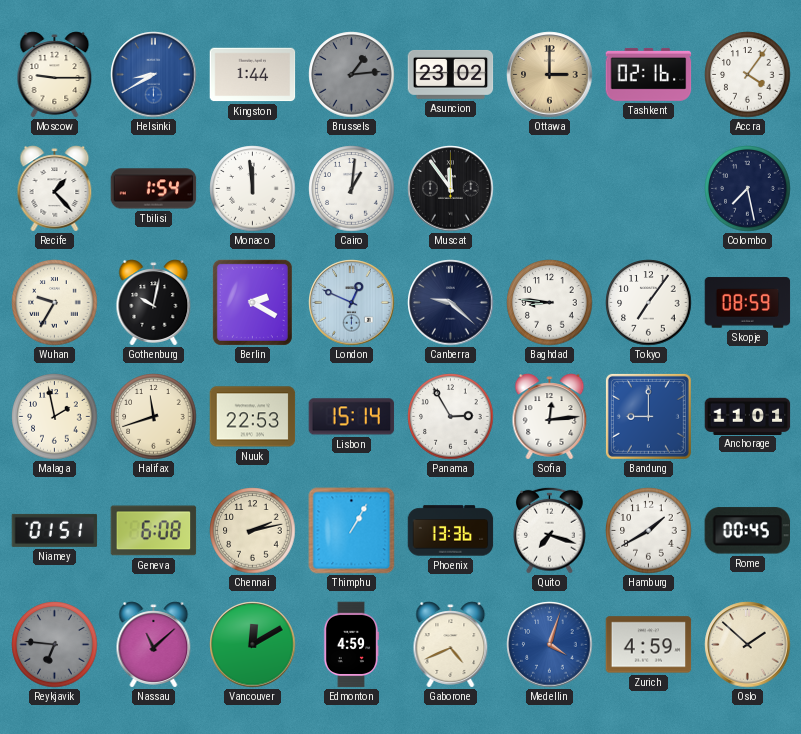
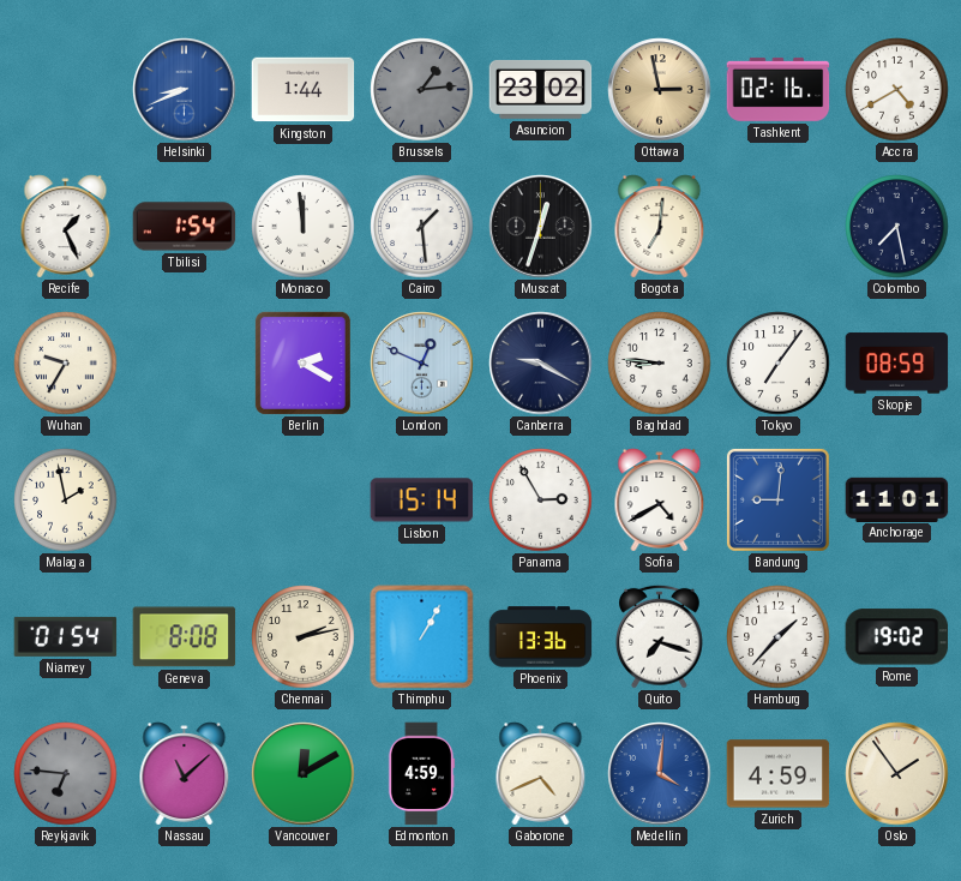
Moscow: 9:15 -> none (55, 75)
Helsinki: 8:40 -> 8:41 (185, 90)
Ottawa: 3:00 -> 2:58 (660, 90)
Accra: 4:06 -> 4:40 (897, 90)
Recife: 1:23 -> 1:26 (66, 227)
Cairo: 1:01 -> 1:29 (422, 227)
Muscat: 11:54 -> 12:33 (541, 227)
Bogota: none -> 7:01 (660, 227)
Gothenburg: 10:02 -> none (154, 303)
Canberra: 9:22 -> 9:20 (541, 364)
Halifax: 11:42 -> none (154, 417)
Nuuk: 22:53 -> none (253, 417)
Sofia: 12:14 -> 4:40 (660, 501)
Bandung: 9:00 -> 9:01 (777, 499)
Niamey: 01:51 -> 01:54 (66, 636)
Geneva: 6:08 -> 8:08 (185, 637)
Hamburg: 1:40 -> 1:37 (779, 637)
Rome: 00:45 -> 19:02 (896, 637)
Medellin: 4:03 -> 4:01 (660, 774)
Oslo: 1:52 -> 1:54 (897, 774)
